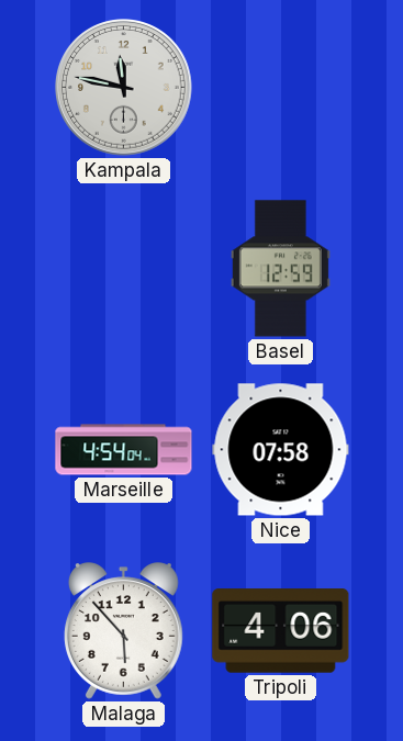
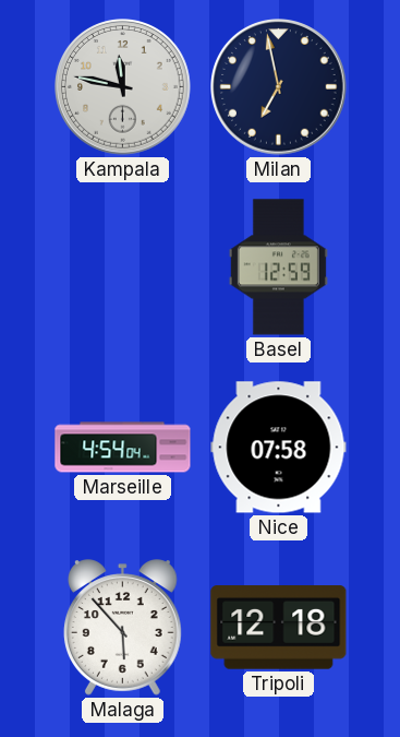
Milan: none -> 6:58 (279, 87)
Tripoli: 4:06 -> 12:18 (279, 628)
